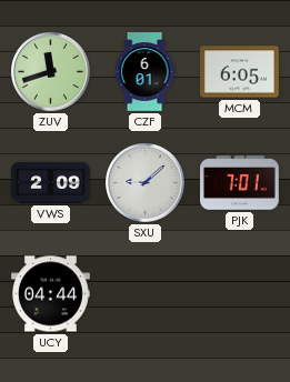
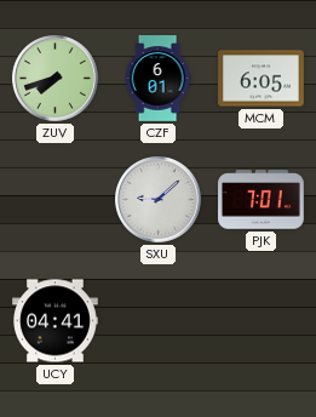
ZUV: 11:42 -> 7:42 (56, 79)
VWS: 2:09 -> none (51, 182)
UCY: 04:44 -> 04:41 (56, 321)
